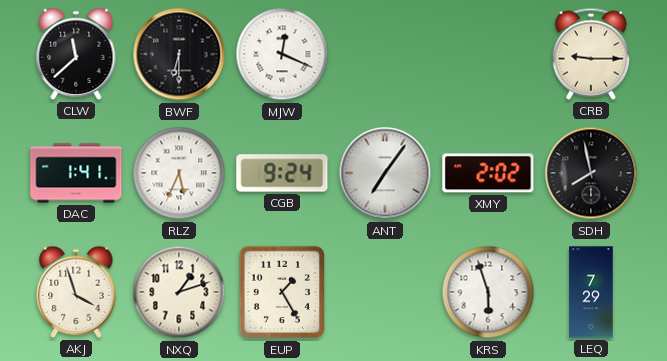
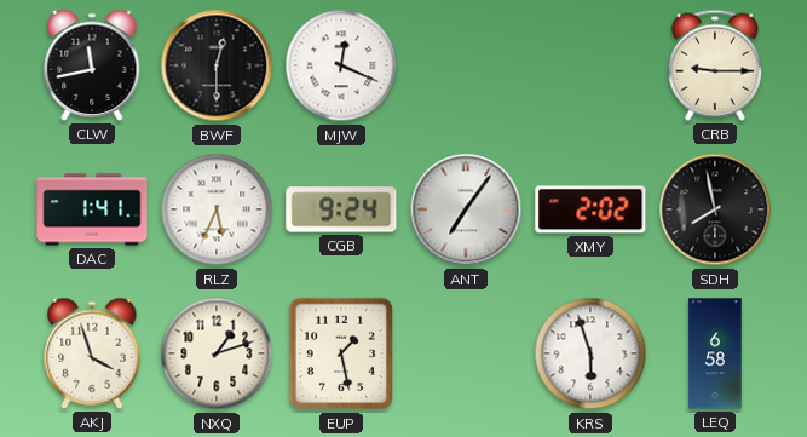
CLW: 11:38 -> 11:43 (92, 65)
BWF: 6:30 -> 12:30 (217, 65)
EUP: 1:25 -> 1:28 (340, 353)
LEQ: 7:29 -> 6:58 (715, 353)
